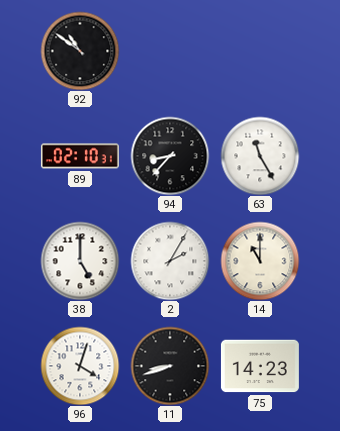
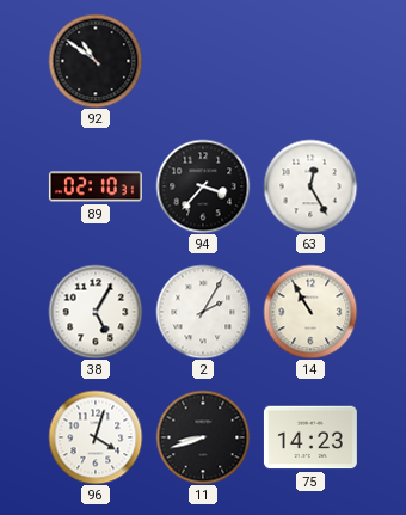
94: 8:37 -> 3:37 (203, 186)
63: 11:25 -> 12:25 (310, 186)
38: 5:00 -> 5:05 (96, 312)
14: 11:00 -> 10:55 (310, 312)
